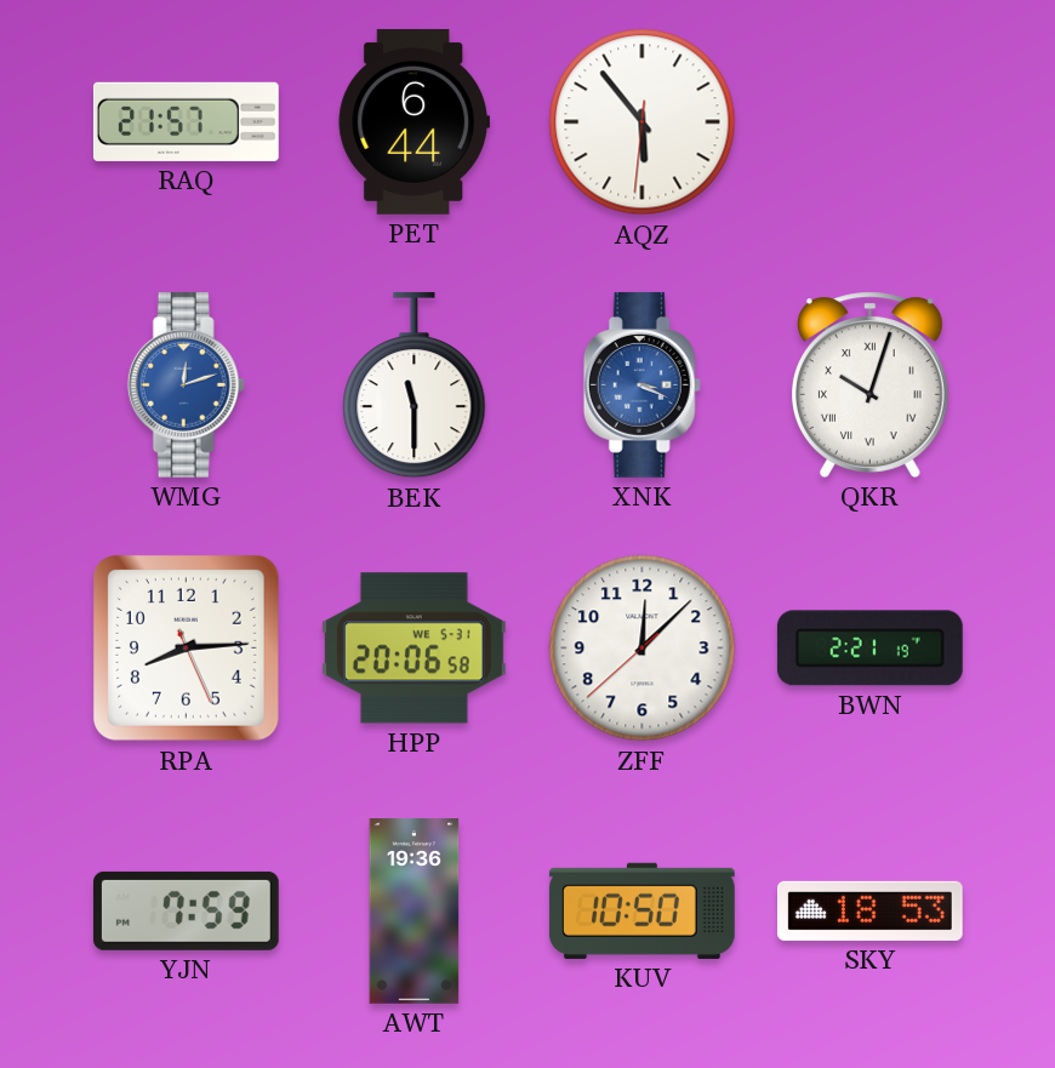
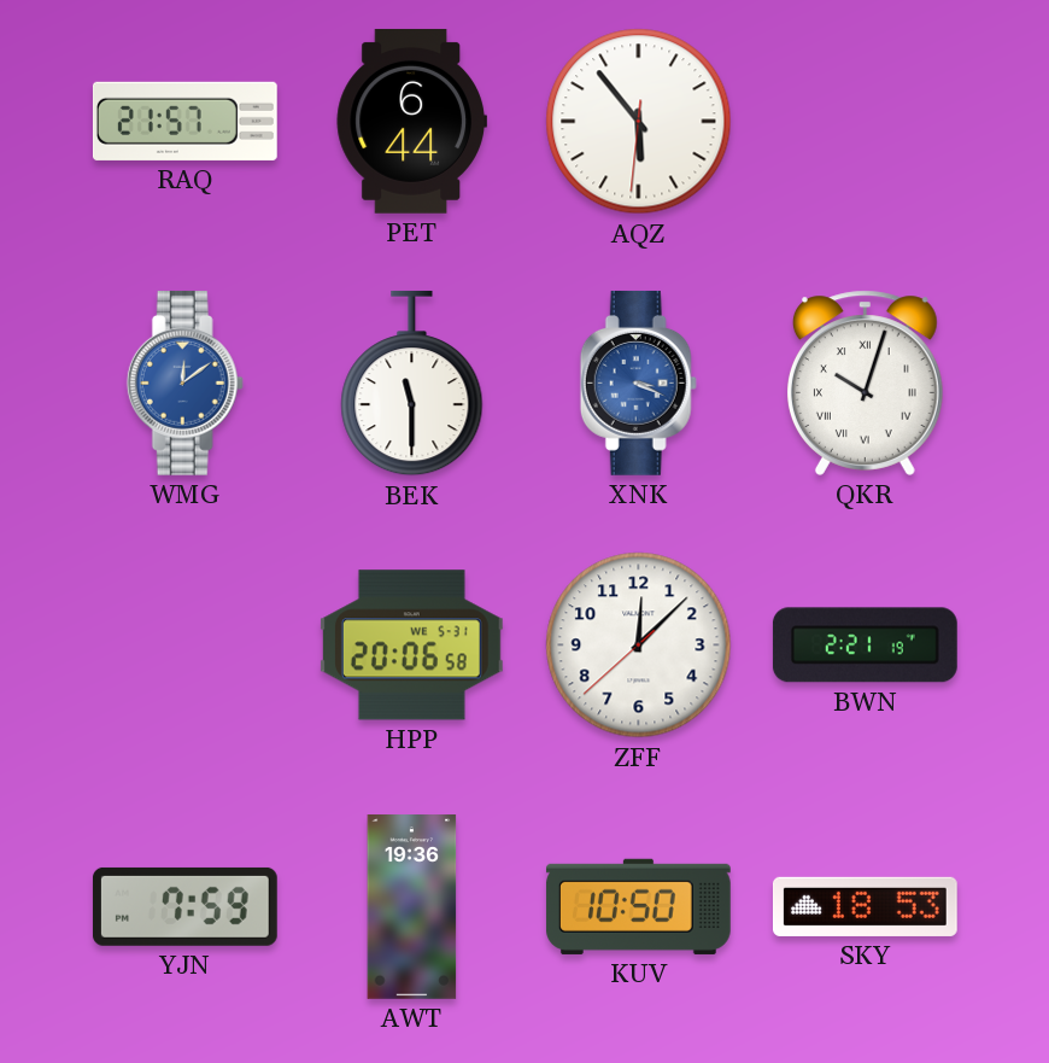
WMG: 12:12 -> 12:09 (184, 382)
RPA: 8:14 -> none (186, 647)
